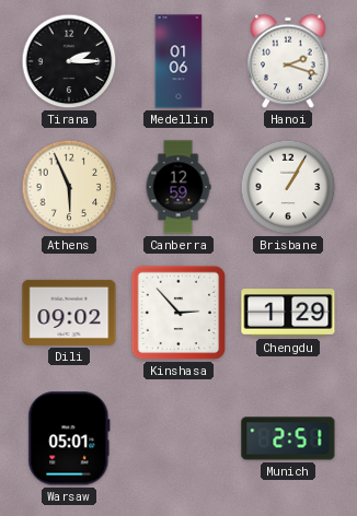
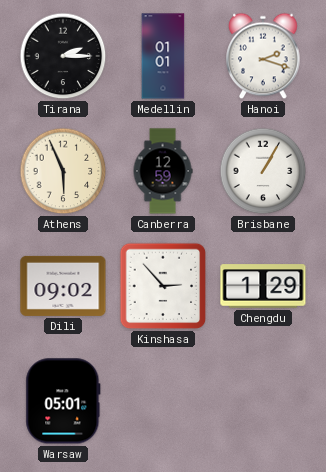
Medellin: 01:06 -> 01:01 (163, 56)
Munich: 2:51 -> none (288, 438)
